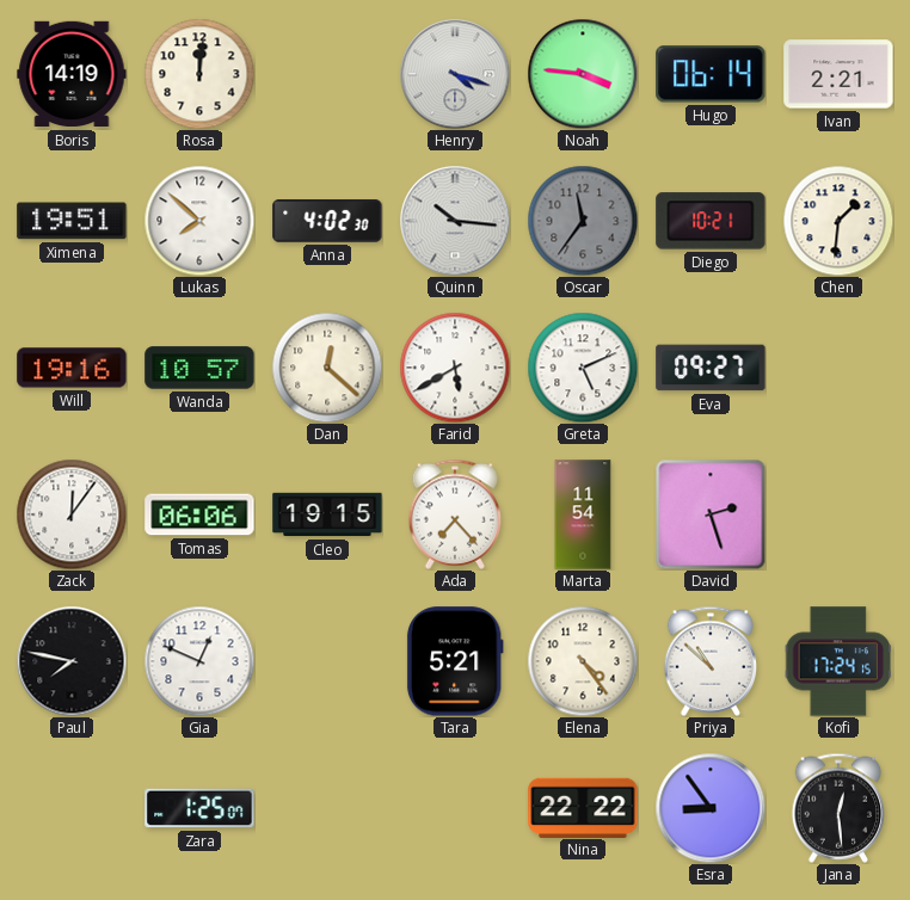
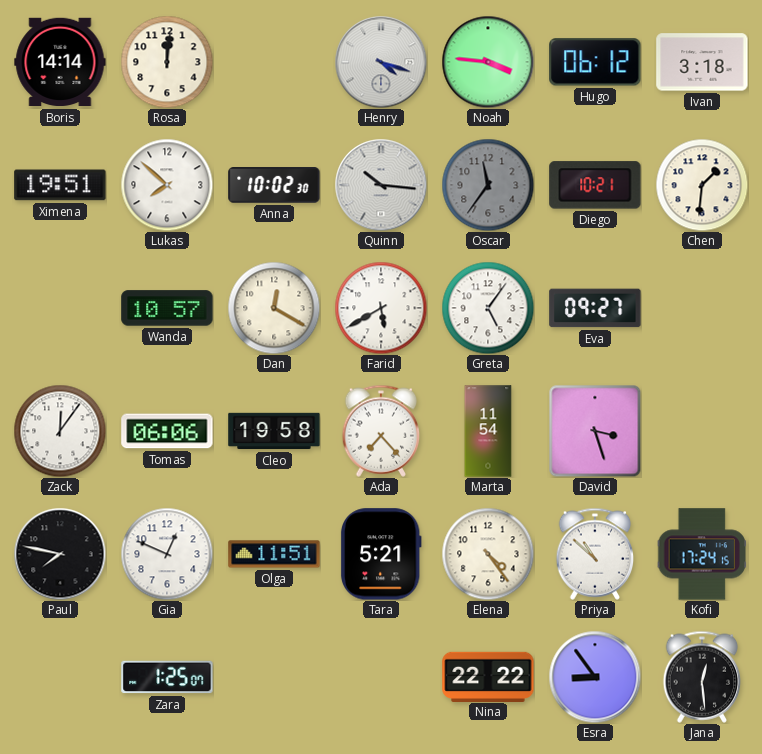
Boris: 14:19 -> 14:14 (60, 62)
Hugo: 06:14 -> 06:12 (595, 62)
Ivan: 2:21 -> 3:18 (702, 62)
Anna: 4:02 -> 10:02 (274, 185)
Will: 19:16 -> none (72, 368)
Dan: 12:22 -> 12:20 (274, 308)
Greta: 5:11 -> 5:06 (488, 308)
Cleo: 19:15 -> 19:58 (274, 431)
David: 2:27 -> 3:27 (595, 431)
Olga: none -> 11:51 (274, 554)
